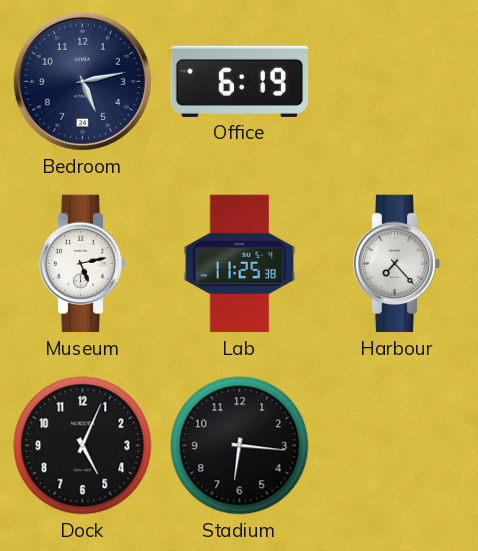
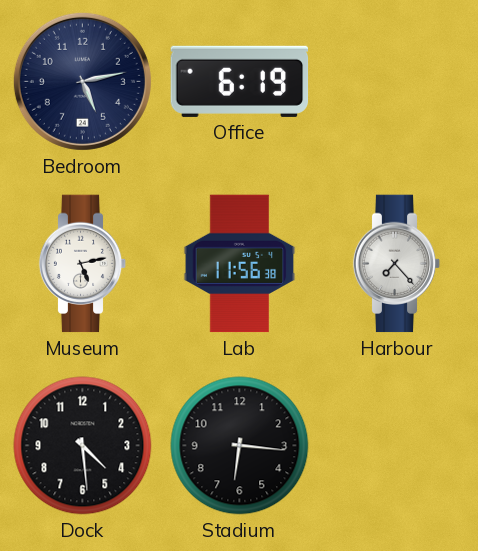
Lab: 11:25 -> 11:56 (240, 264)
Dock: 5:04 -> 4:29 (83, 446)
